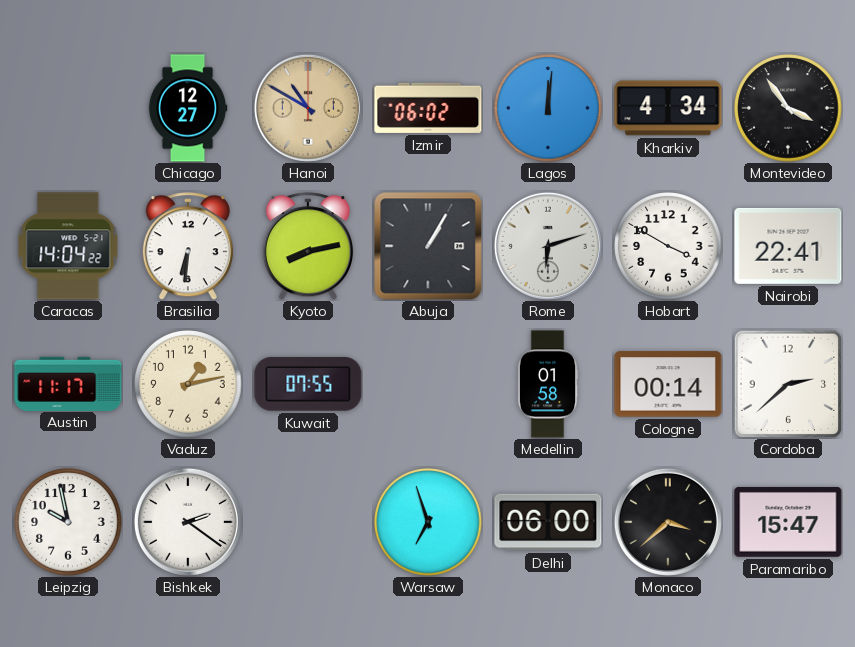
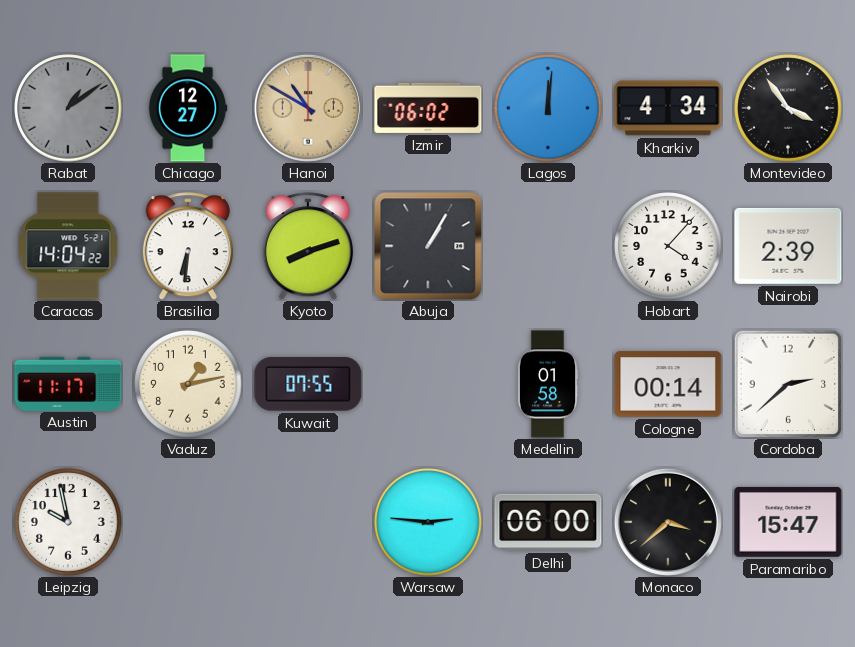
Rabat: none -> 1:09 (68, 108)
Kyoto: 8:13 -> 8:12 (308, 246)
Rome: 6:12 -> none (548, 246)
Hobart: 3:50 -> 4:07 (668, 246)
Nairobi: 22:41 -> 2:39 (788, 246)
Bishkek: 2:21 -> none (188, 522)
Warsaw: 6:57 -> 2:46 (428, 522)
